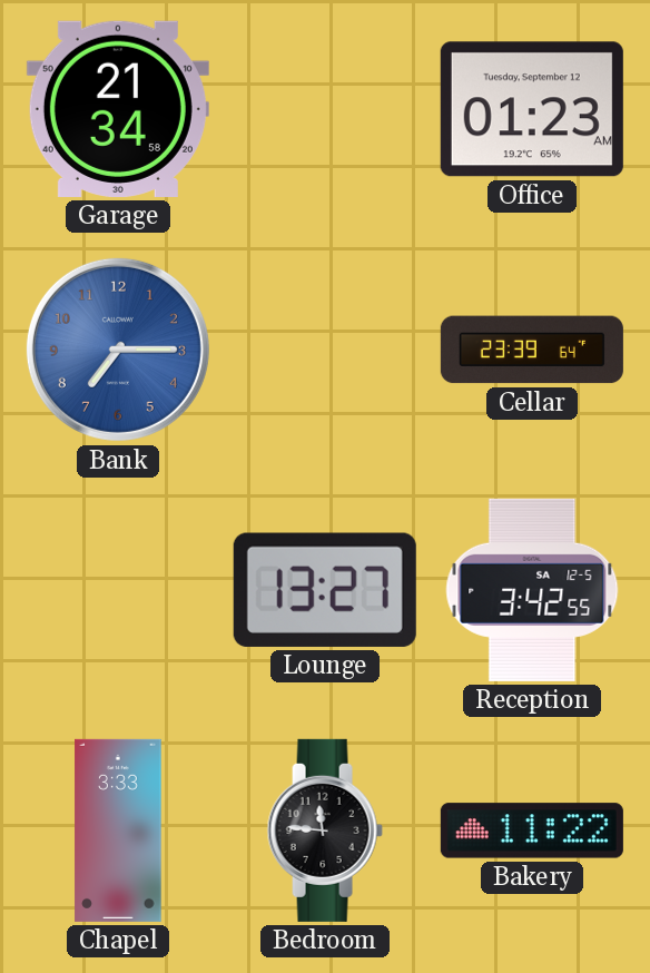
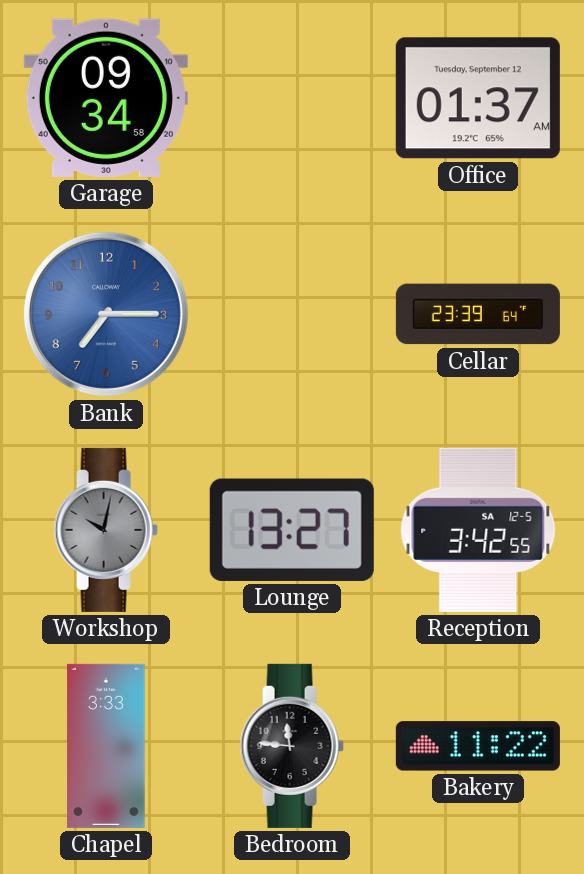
Garage: 21:34 -> 09:34 (106, 98)
Office: 01:23 -> 01:37 (478, 98)
Workshop: none -> 10:02 (106, 530)
